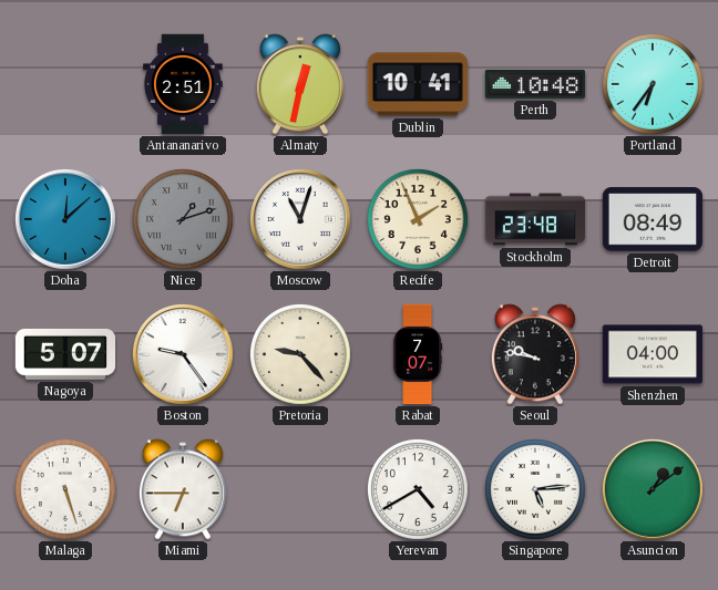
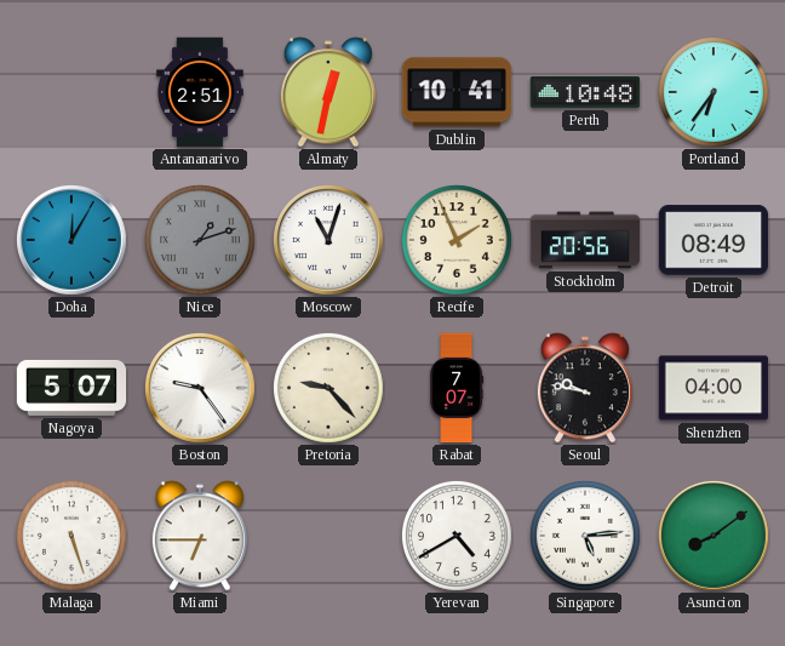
Doha: 12:08 -> 12:05 (71, 240)
Stockholm: 23:48 -> 20:56 (585, 240)
Asuncion: 1:09 -> 8:09 (714, 536)
